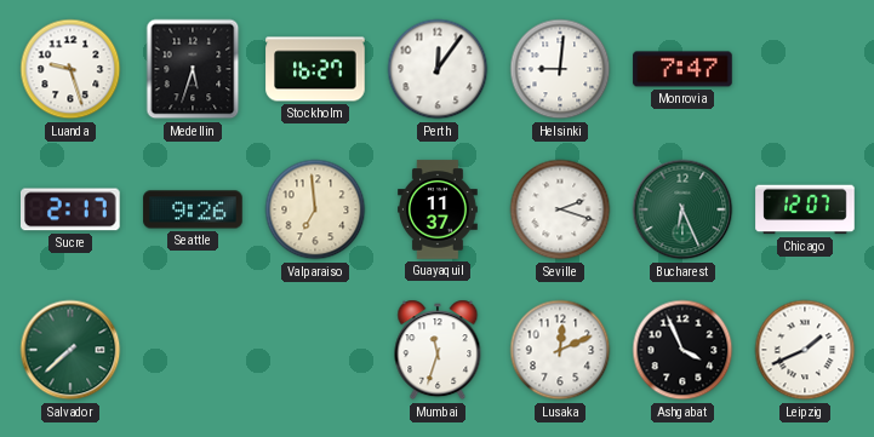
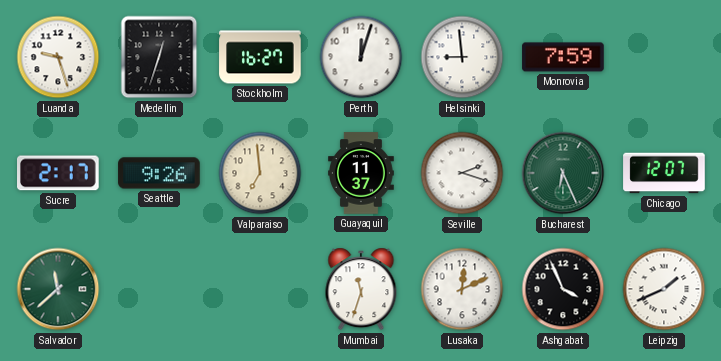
Medellin: 5:33 -> 12:33 (159, 57)
Perth: 12:06 -> 12:03 (361, 57)
Helsinki: 9:01 -> 8:59 (462, 57)
Monrovia: 7:47 -> 7:59 (563, 57)
Salvador: 7:38 -> 11:38 (58, 289)
